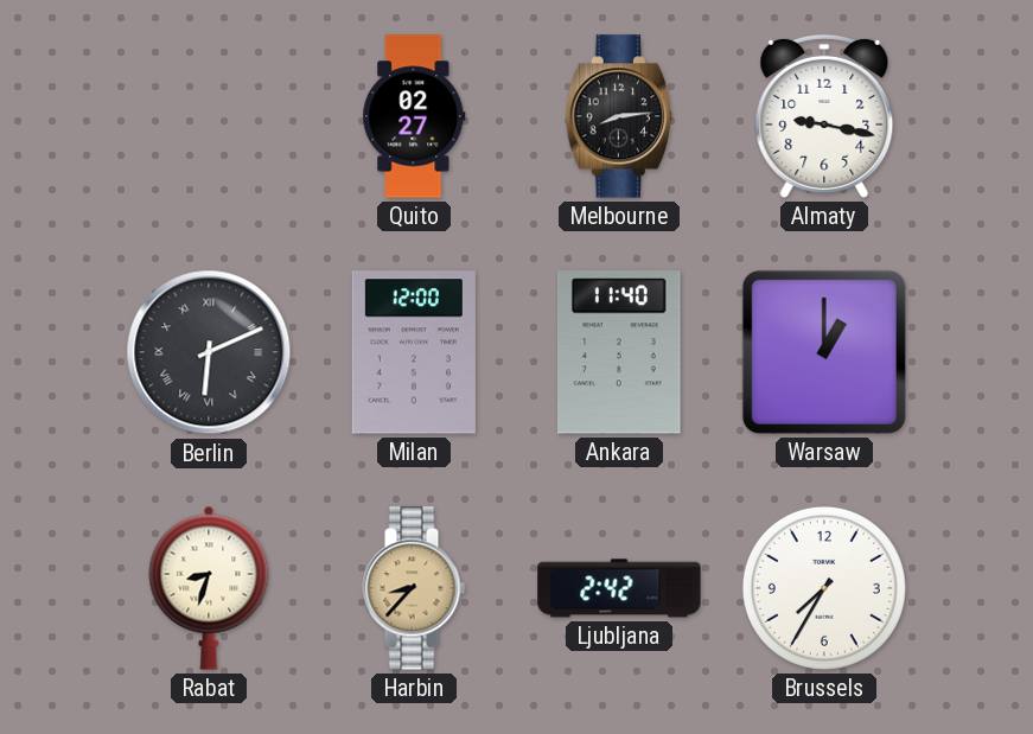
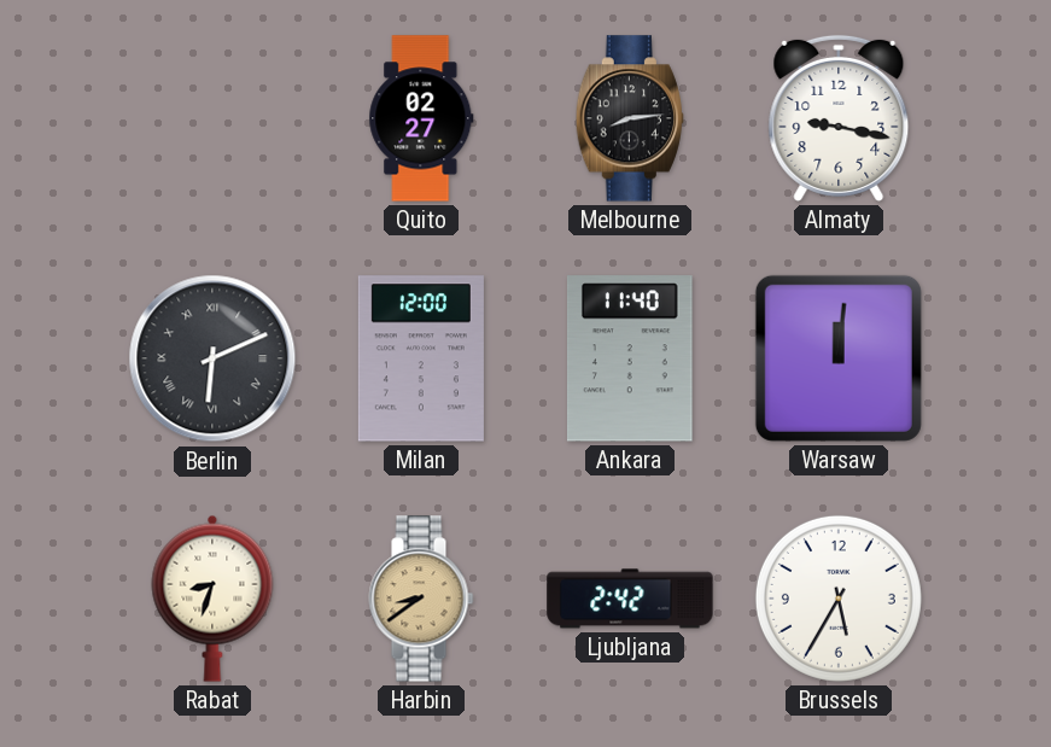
Warsaw: 1:00 -> 12:01 (839, 358)
Harbin: 8:37 -> 8:39 (421, 599)
Brussels: 7:35 -> 5:35 (839, 599)
